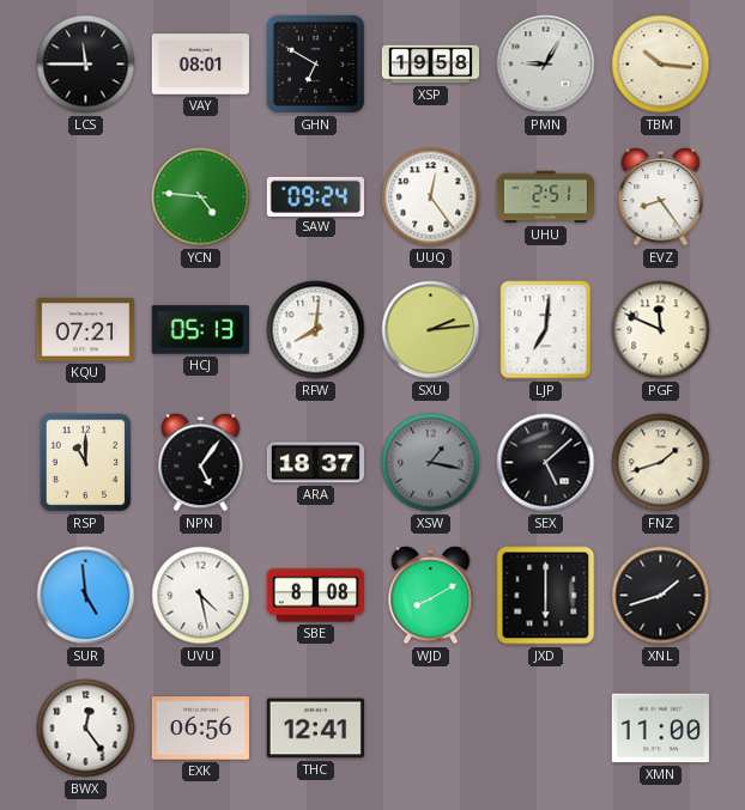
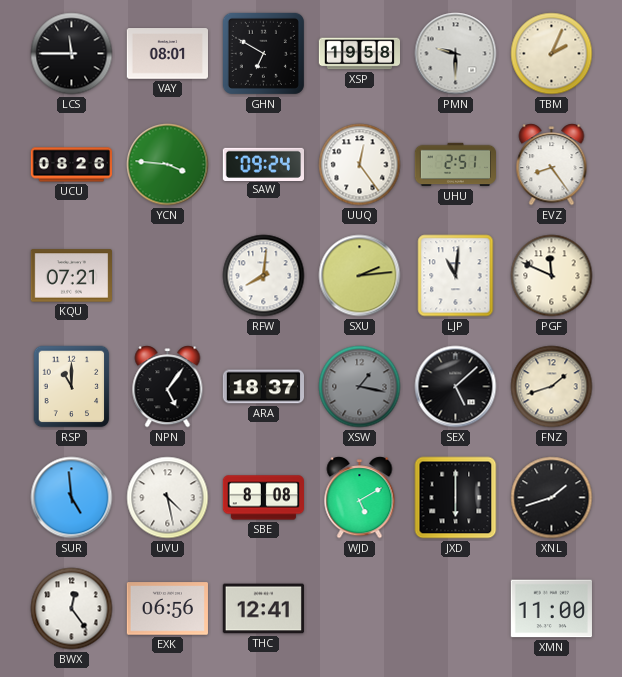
PMN: 9:05 -> 9:30 (456, 54)
TBM: 10:16 -> 2:04 (552, 54)
UCU: none -> 08:26 (71, 165)
YCN: 4:46 -> 3:46 (168, 165)
HCJ: 05:13 -> none (200, 330)
LJP: 7:01 -> 11:01 (456, 276)
WJD: 8:10 -> 5:10 (360, 498)
